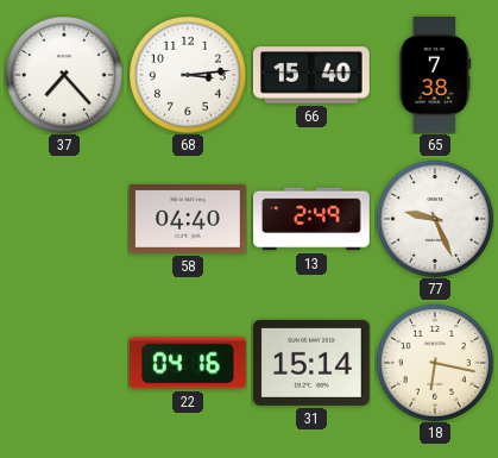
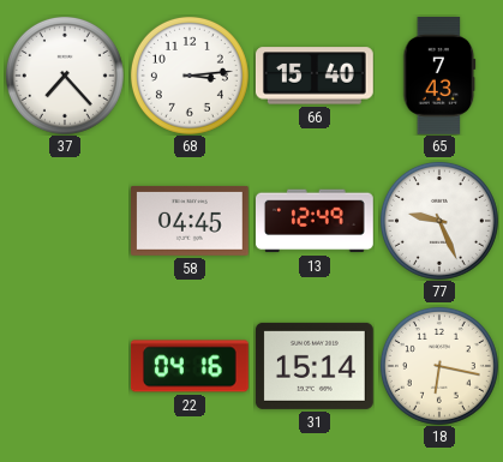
65: 7:38 -> 7:43 (439, 77)
58: 04:40 -> 04:45 (191, 221)
13: 2:49 -> 12:49 (316, 221)
